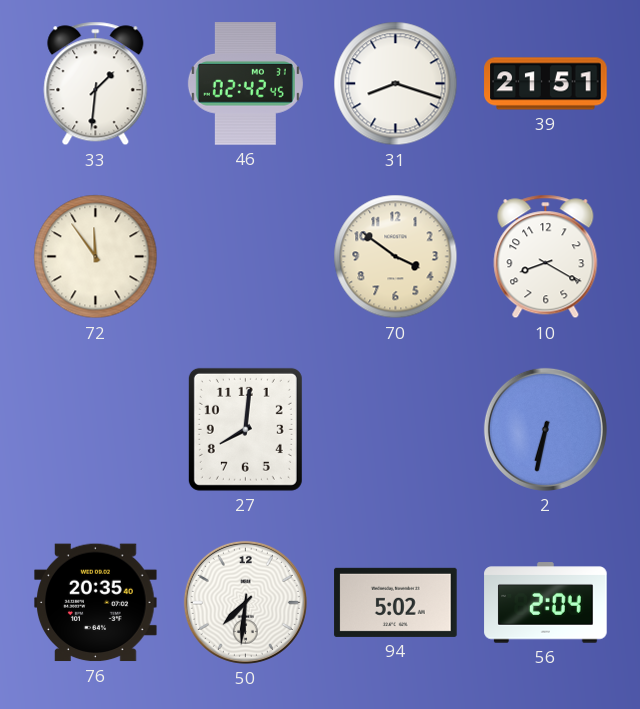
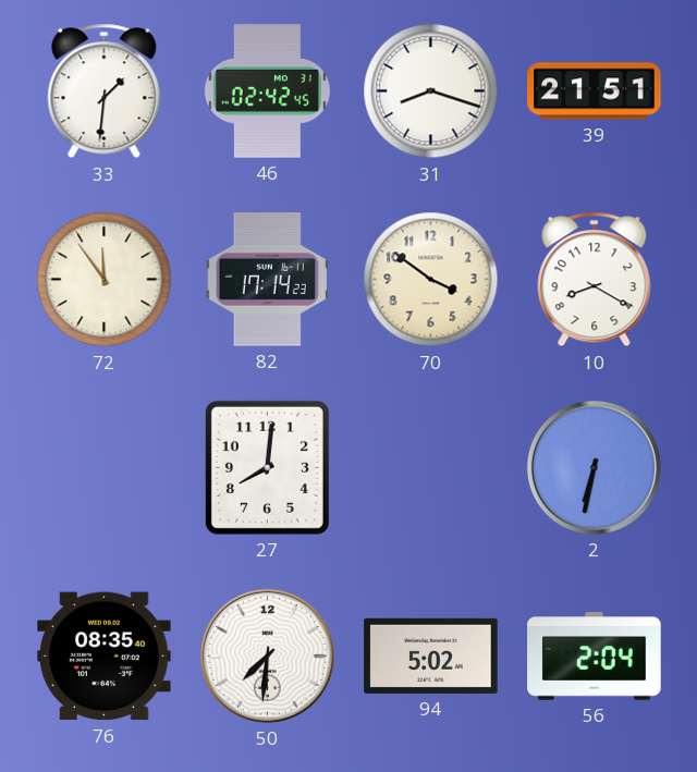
82: none -> 17:14 (267, 280)
76: 20:35 -> 08:35 (105, 657)
